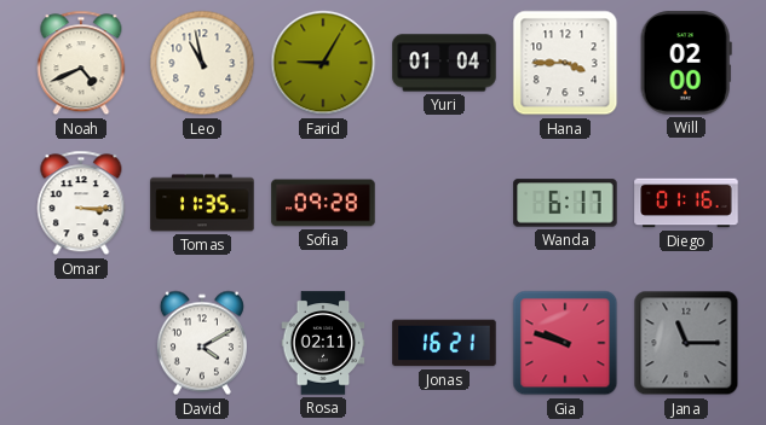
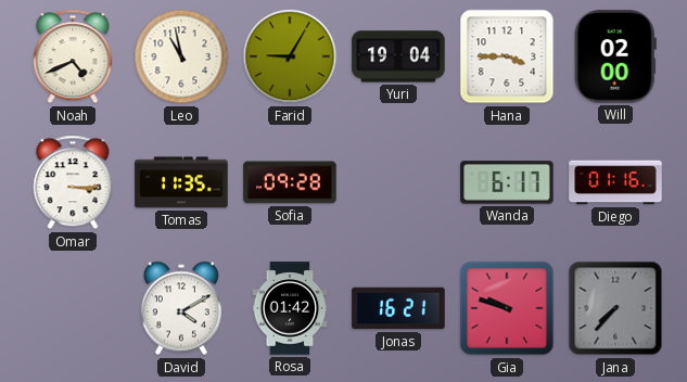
Yuri: 01:04 -> 19:04 (398, 56)
Rosa: 02:11 -> 01:42 (290, 308)
Jana: 11:15 -> 7:37 (615, 308)
